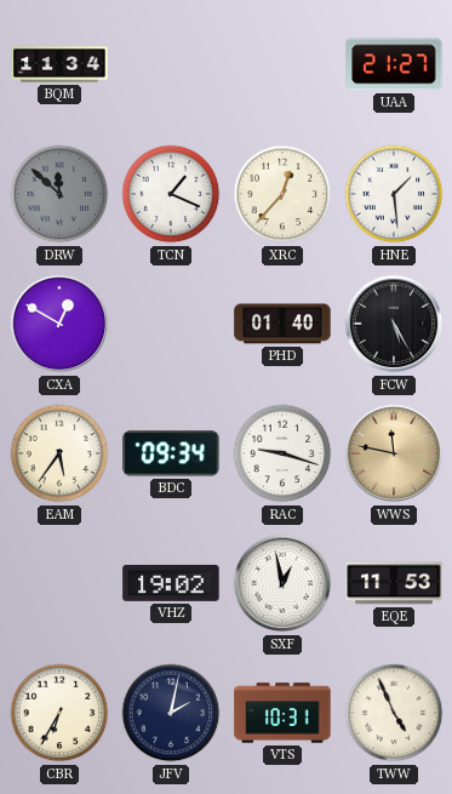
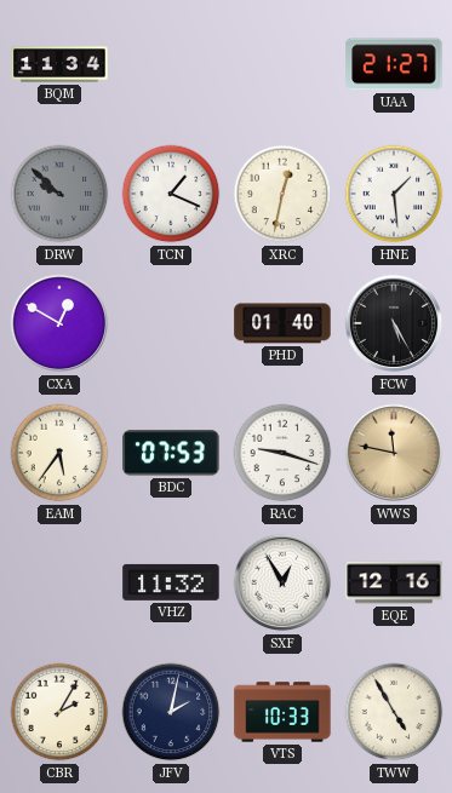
DRW: 11:52 -> 9:52 (59, 194)
XRC: 12:37 -> 12:32 (282, 194)
BDC: 09:34 -> 07:53 (171, 453)
VHZ: 19:02 -> 11:32 (171, 582)
SXF: 12:58 -> 12:55 (282, 582)
EQE: 11:53 -> 12:16 (394, 582)
CBR: 6:35 -> 2:05 (59, 712)
VTS: 10:31 -> 10:33 (282, 712)
TWW: 4:56 -> 4:55 (394, 712)
